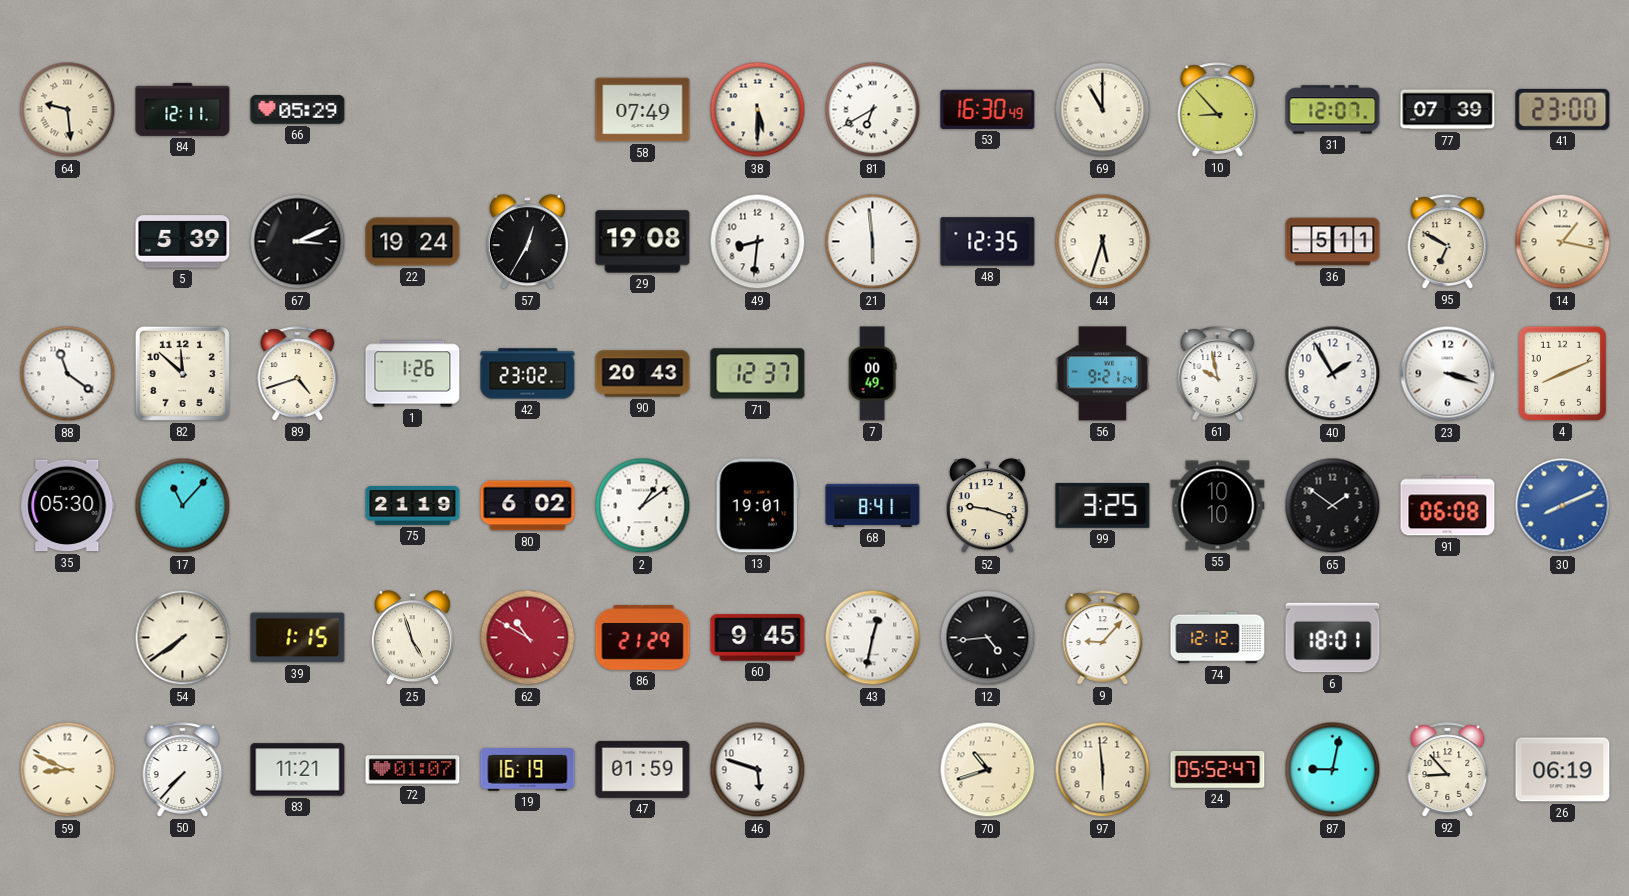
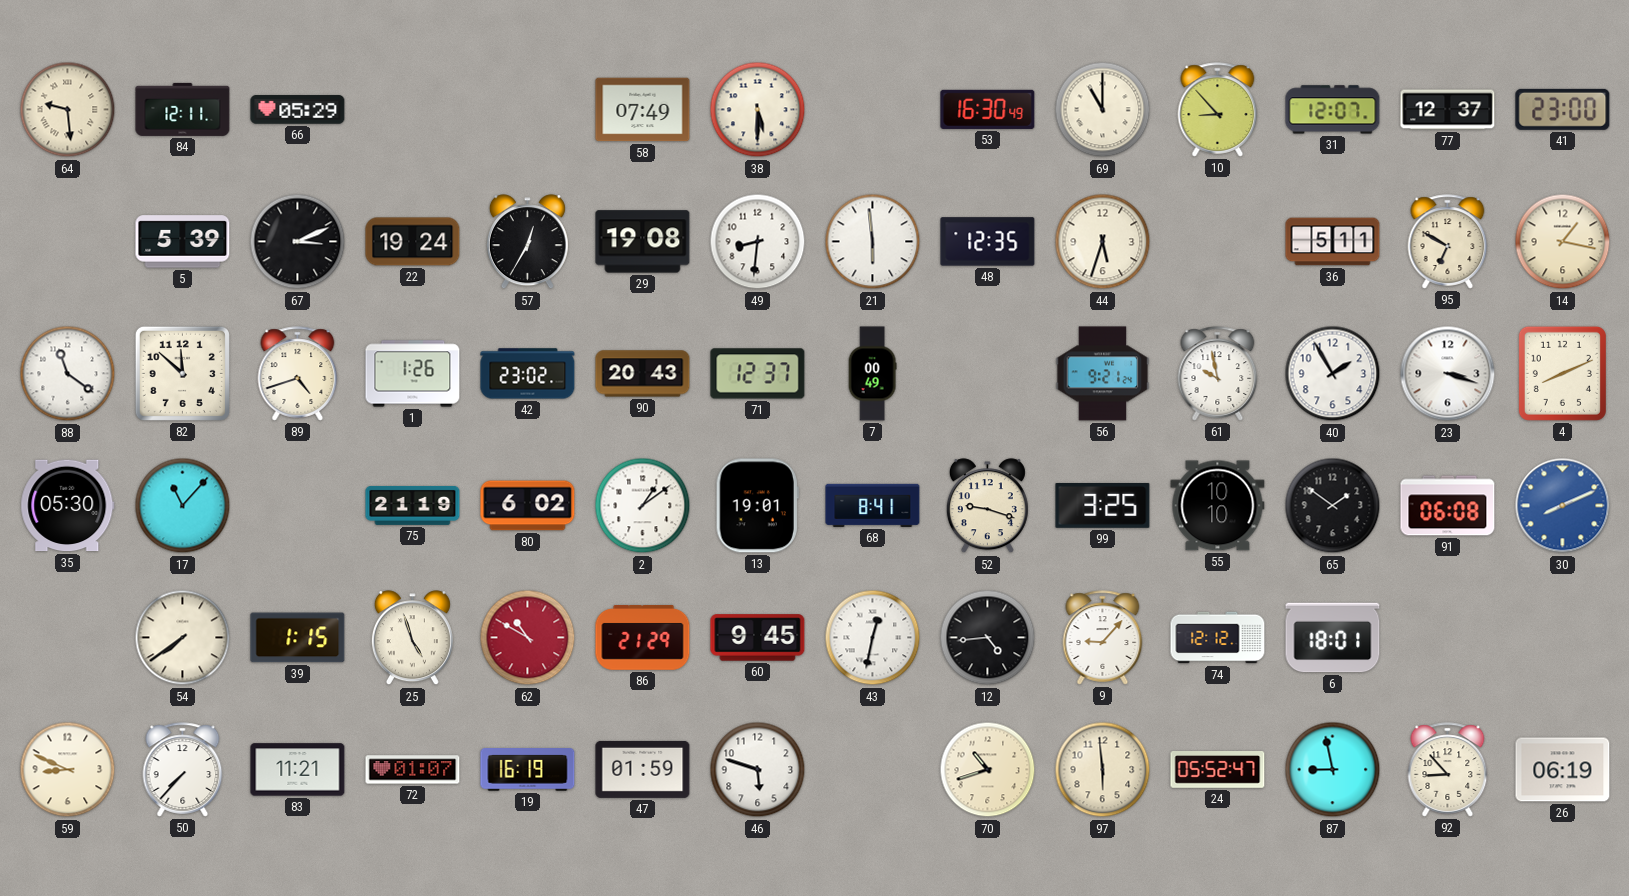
81: 6:40 -> none (873, 110)
77: 07:39 -> 12:37 (1448, 110)
87: 9:02 -> 8:58 (1333, 770)
